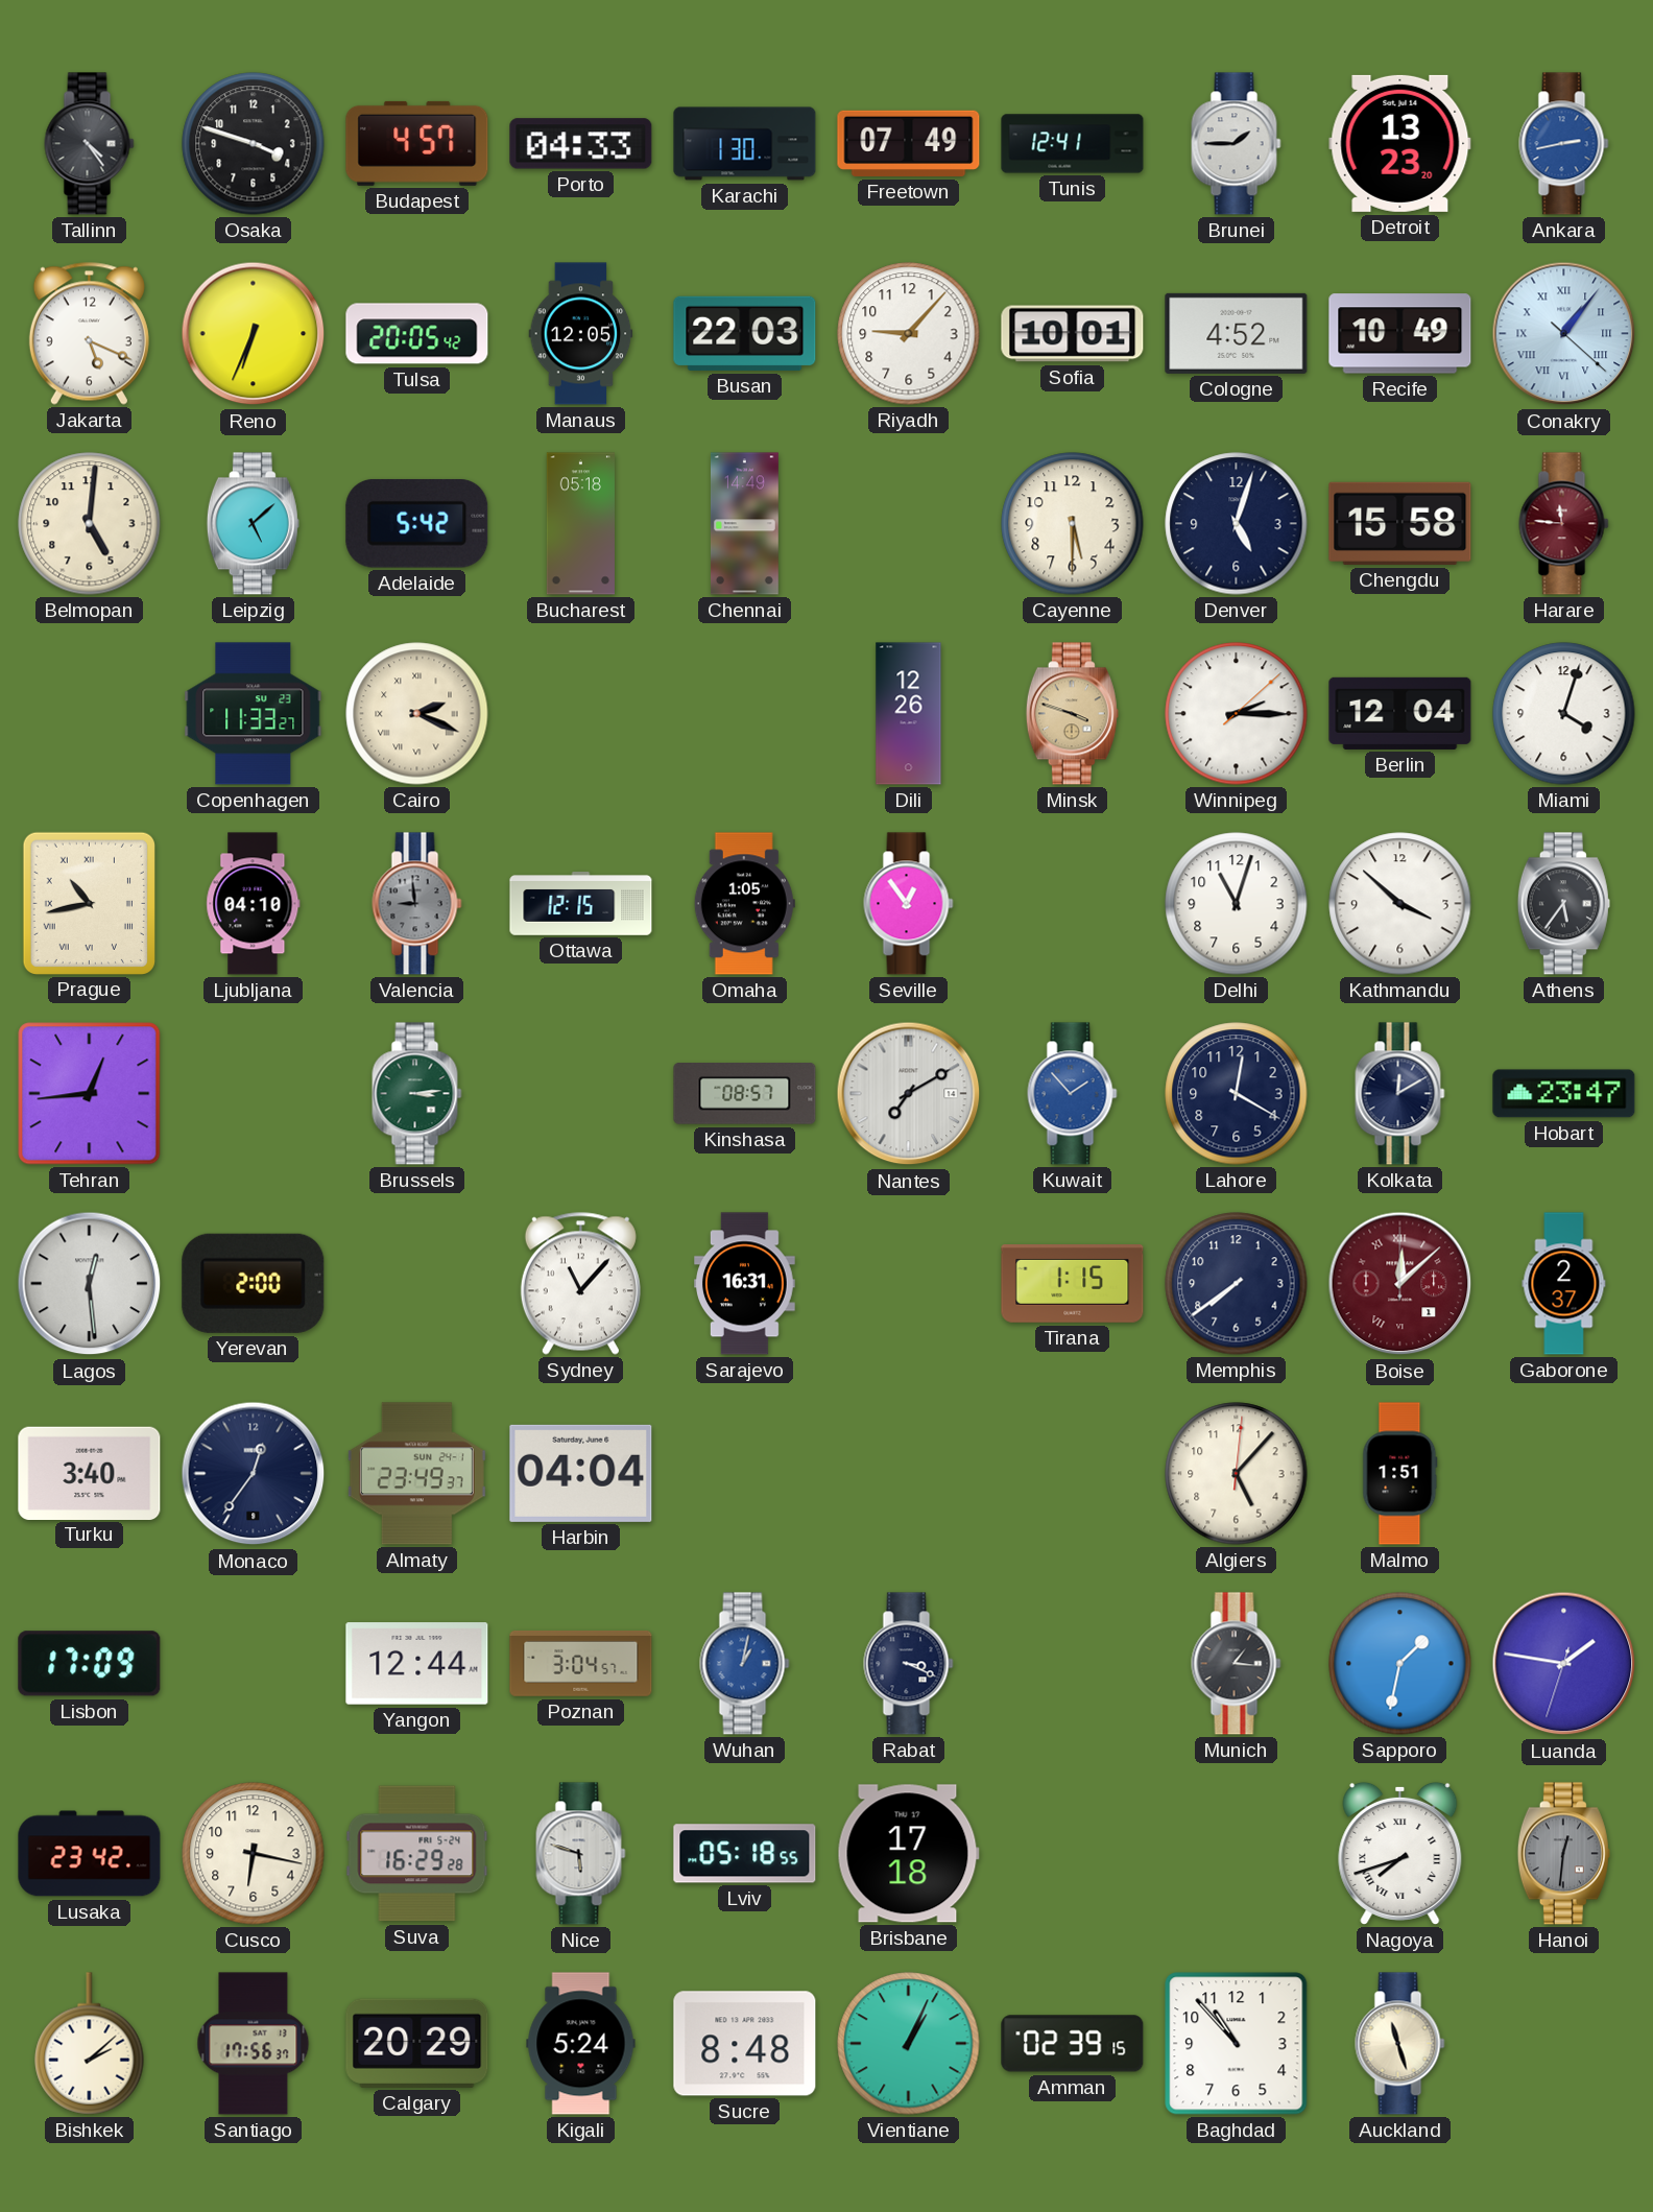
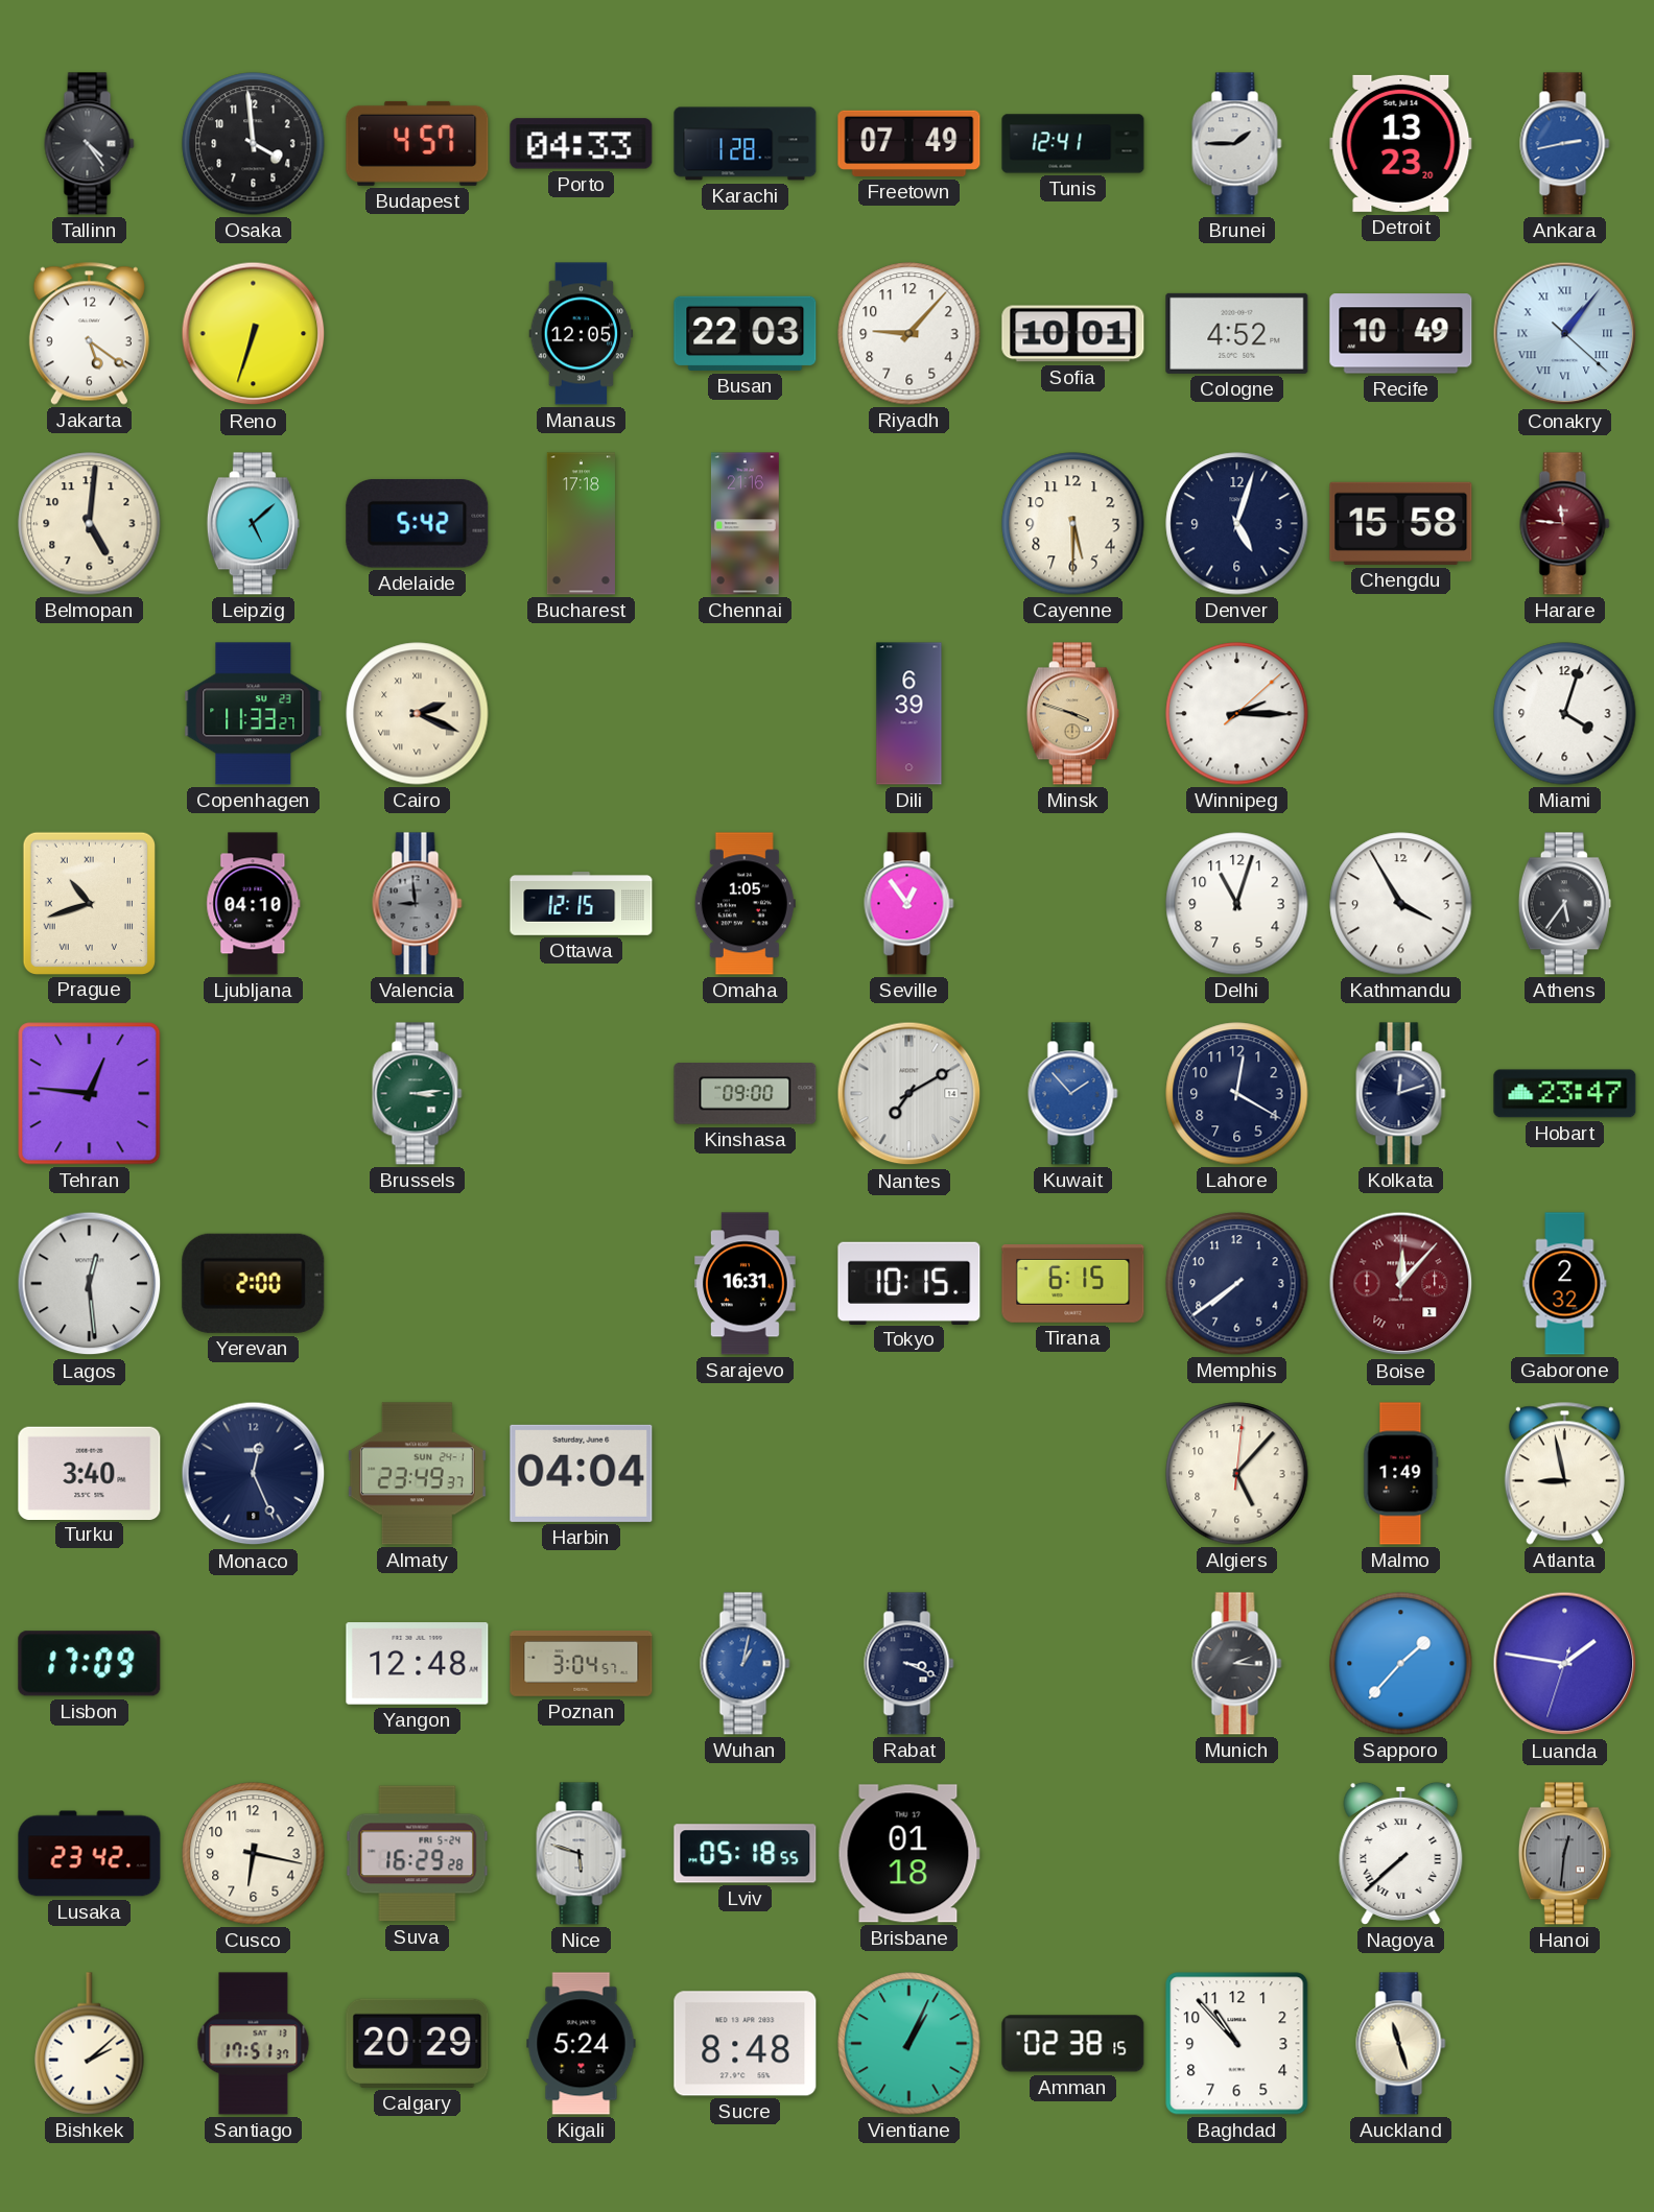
Osaka: 3:48 -> 3:59 (254, 144)
Karachi: 1:30 -> 1:28 (746, 144)
Jakarta: 5:19 -> 5:21 (89, 333)
Reno: 6:34 -> 6:33 (254, 334)
Tulsa: 20:05 -> none (417, 334)
Bucharest: 05:18 -> 17:18 (581, 524)
Chennai: 14:49 -> 21:16 (745, 524)
Dili: 12:26 -> 6:39 (909, 714)
Berlin: 12:04 -> none (1400, 713)
Prague: 10:43 -> 10:42 (89, 903)
Kathmandu: 3:52 -> 3:55 (1401, 904)
Tehran: 12:44 -> 12:46 (90, 1094)
Kinshasa: 08:57 -> 09:00 (746, 1094)
Kolkata: 12:10 -> 12:12 (1401, 1094)
Sydney: 11:07 -> none (580, 1283)
Tokyo: none -> 10:15 (909, 1283)
Tirana: 1:15 -> 6:15 (1073, 1284)
Boise: 12:08 -> 12:07 (1401, 1284)
Gaborone: 2:37 -> 2:32 (1565, 1284)
Monaco: 12:36 -> 12:26 (254, 1474)
Malmo: 1:51 -> 1:49 (1401, 1474)
Atlanta: none -> 8:58 (1564, 1473)
Yangon: 12:44 -> 12:48 (418, 1664)
Munich: 1:16 -> 2:16 (1237, 1664)
Sapporo: 1:32 -> 1:37 (1401, 1664)
Brisbane: 17:18 -> 01:18 (908, 1854)
Nagoya: 7:42 -> 7:38 (1401, 1853)
Santiago: 17:56 -> 17:51 (254, 2044)
Amman: 02:39 -> 02:38 (1073, 2044)
